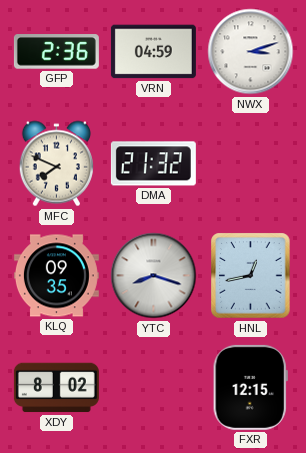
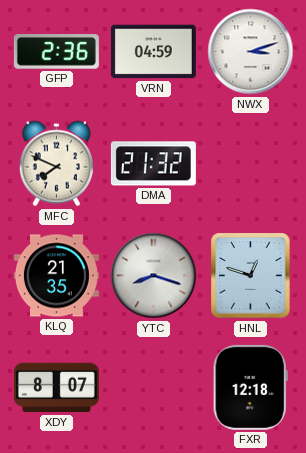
KLQ: 09:35 -> 21:35 (56, 276)
HNL: 12:43 -> 12:48 (251, 276)
XDY: 8:02 -> 8:07 (56, 388)
FXR: 12:15 -> 12:18 (250, 387)
